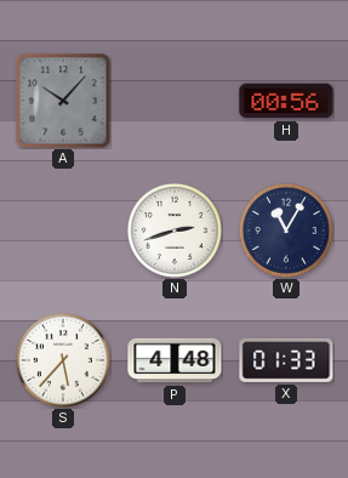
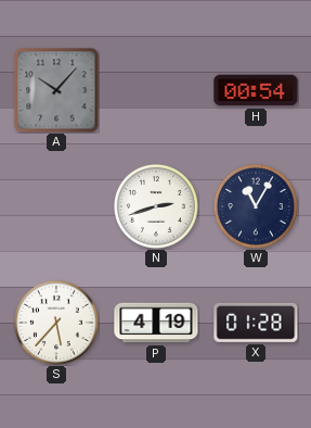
H: 00:56 -> 00:54 (256, 90)
P: 4:48 -> 4:19 (156, 323)
X: 01:33 -> 01:28 (256, 323)
